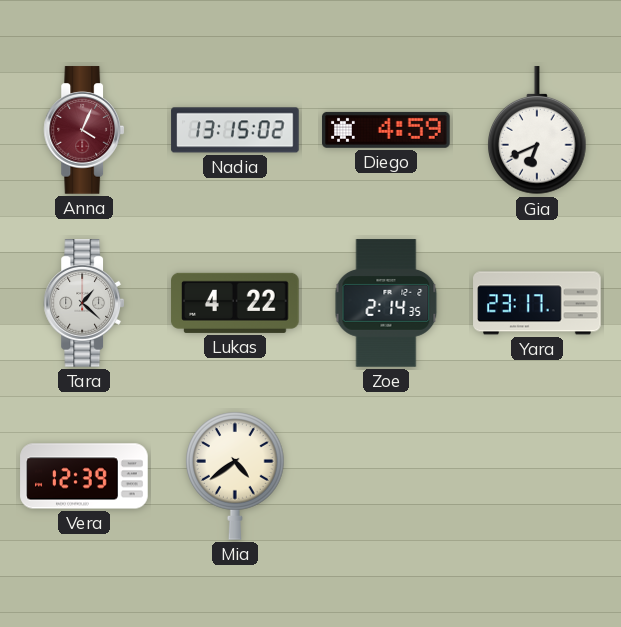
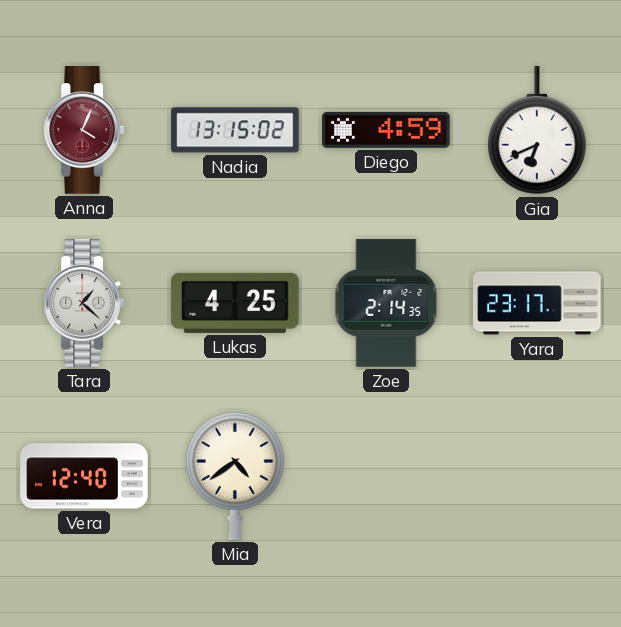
Lukas: 4:22 -> 4:25 (235, 303)
Vera: 12:39 -> 12:40 (84, 476)
